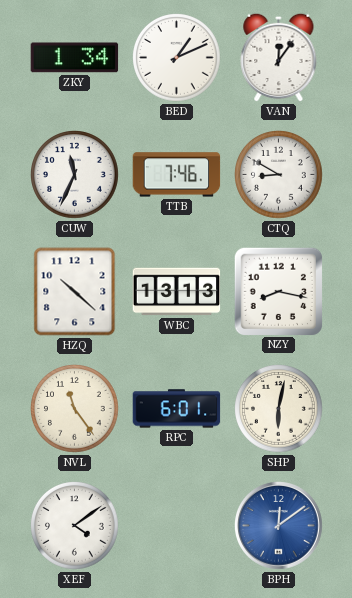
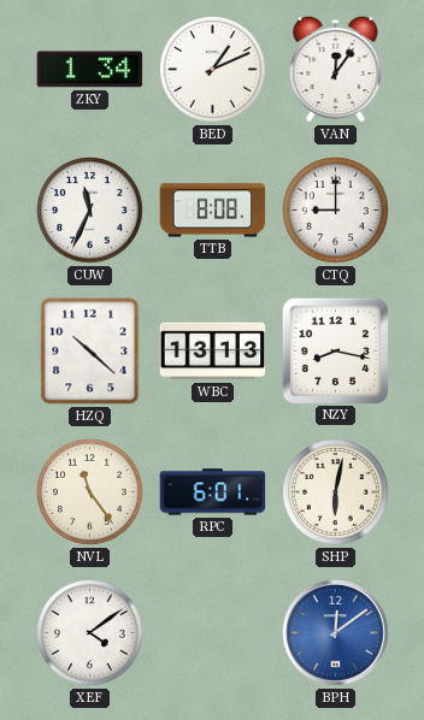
TTB: 7:46 -> 8:08 (213, 211)
CTQ: 8:50 -> 9:00 (336, 211)
